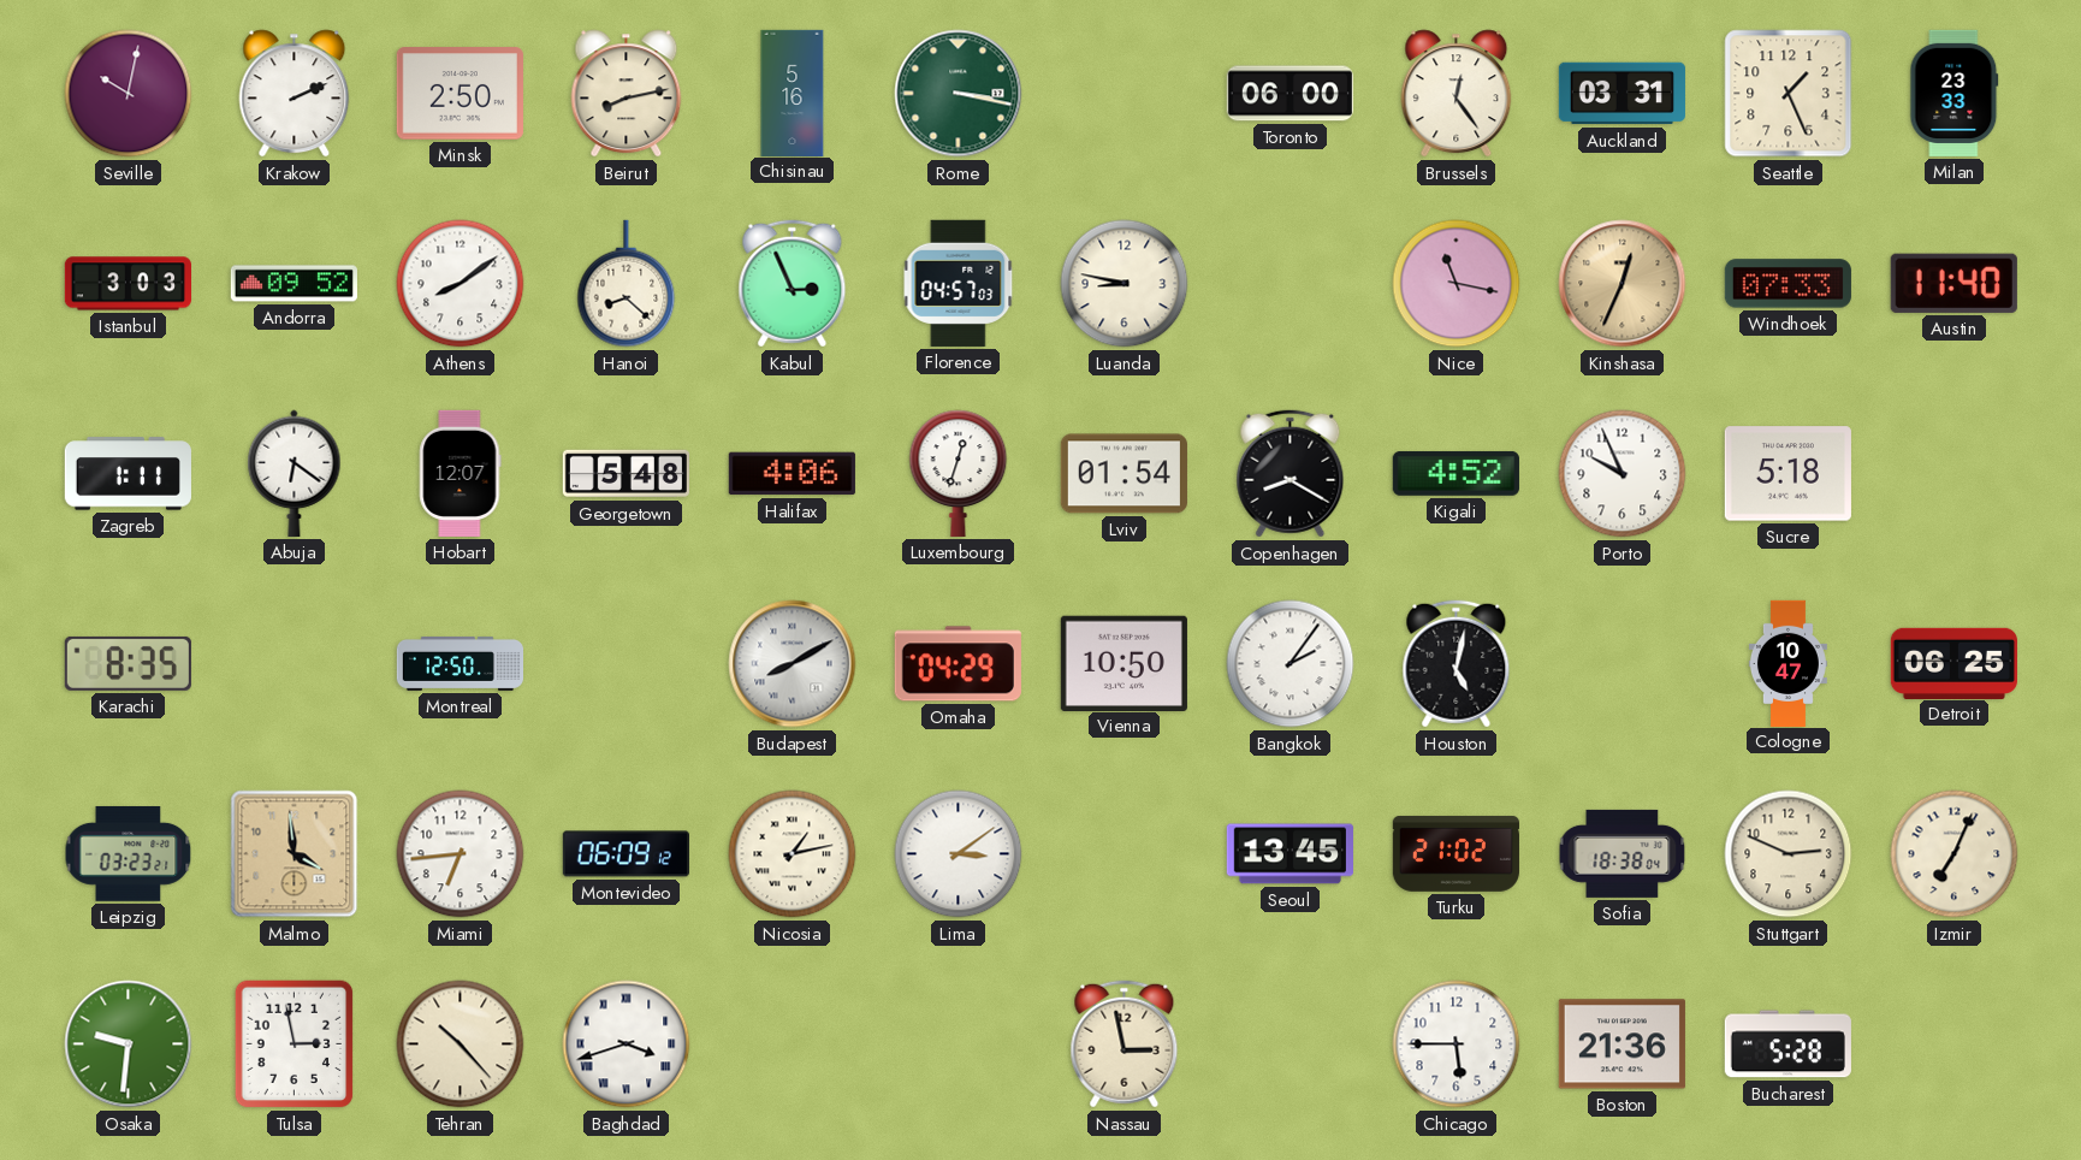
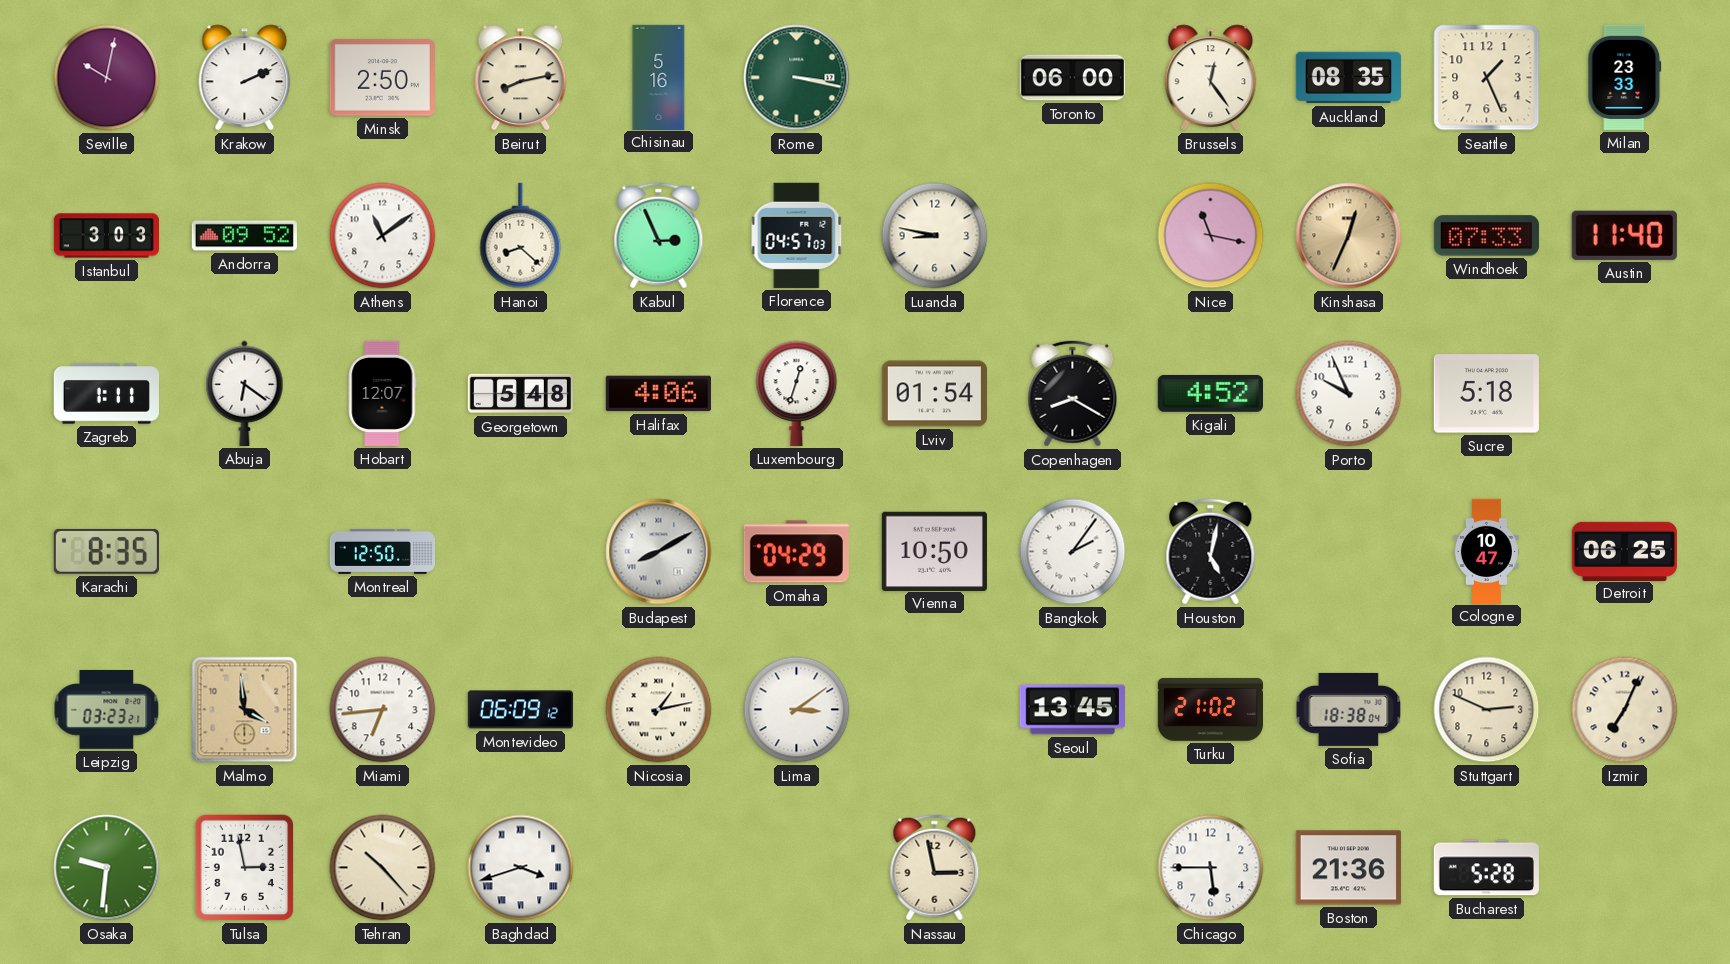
Auckland: 03:31 -> 08:35 (1348, 78)
Athens: 8:09 -> 11:09 (383, 236)
